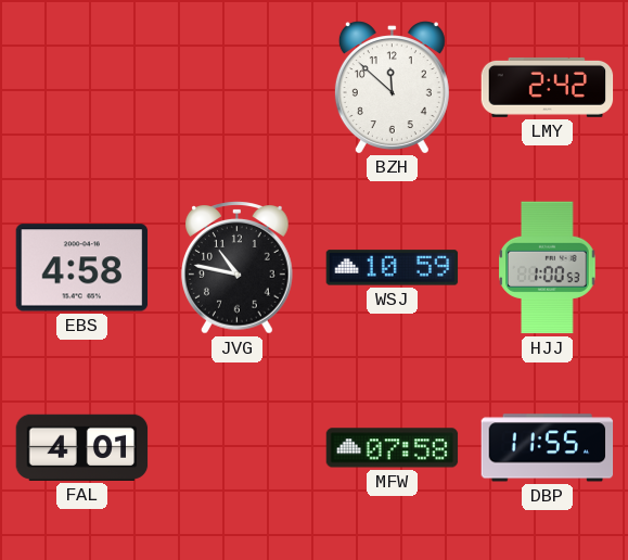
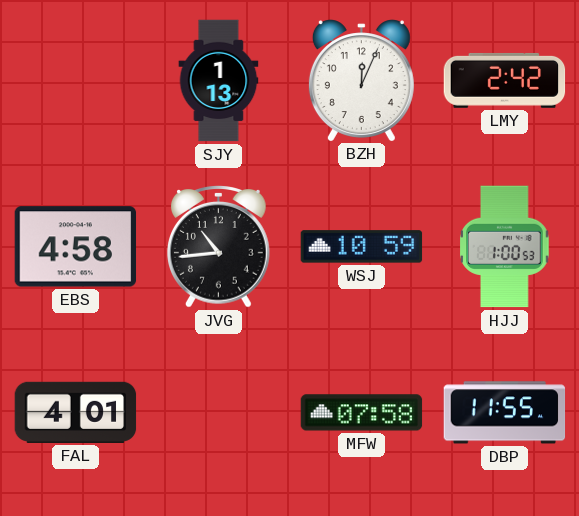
SJY: none -> 1:13 (219, 81)
BZH: 11:52 -> 12:04 (361, 80)
JVG: 10:47 -> 10:44 (219, 247)
